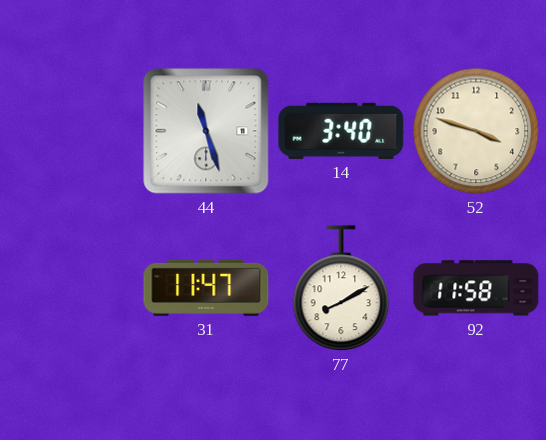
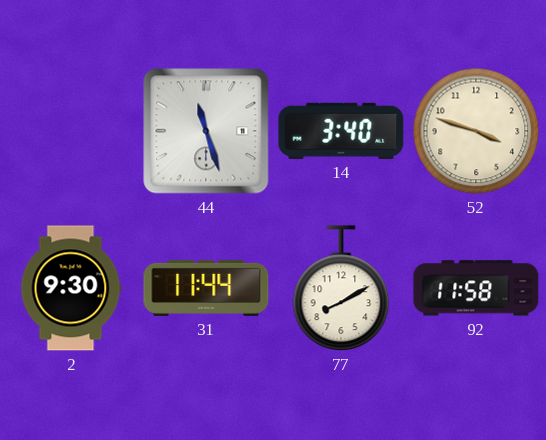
2: none -> 9:30 (71, 288)
31: 11:47 -> 11:44 (206, 288)
